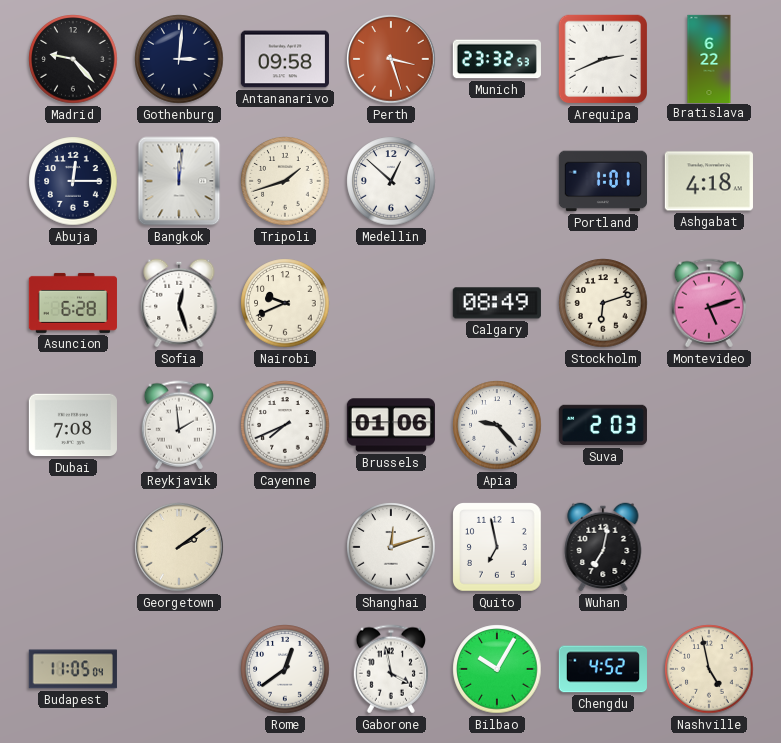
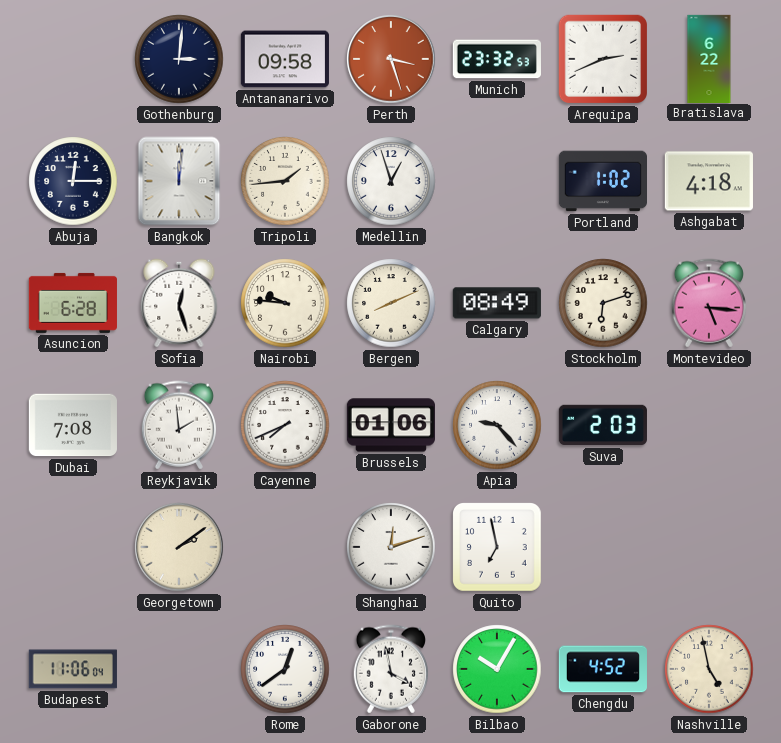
Madrid: 9:23 -> none (73, 59)
Tripoli: 1:42 -> 1:44 (285, 181)
Medellin: 12:52 -> 12:57 (391, 181)
Portland: 1:01 -> 1:02 (602, 181)
Nairobi: 9:41 -> 9:46 (285, 303)
Bergen: none -> 8:11 (391, 303)
Montevideo: 5:12 -> 5:16 (709, 303)
Wuhan: 7:02 -> none (603, 547)
Budapest: 11:05 -> 11:06 (73, 669)
